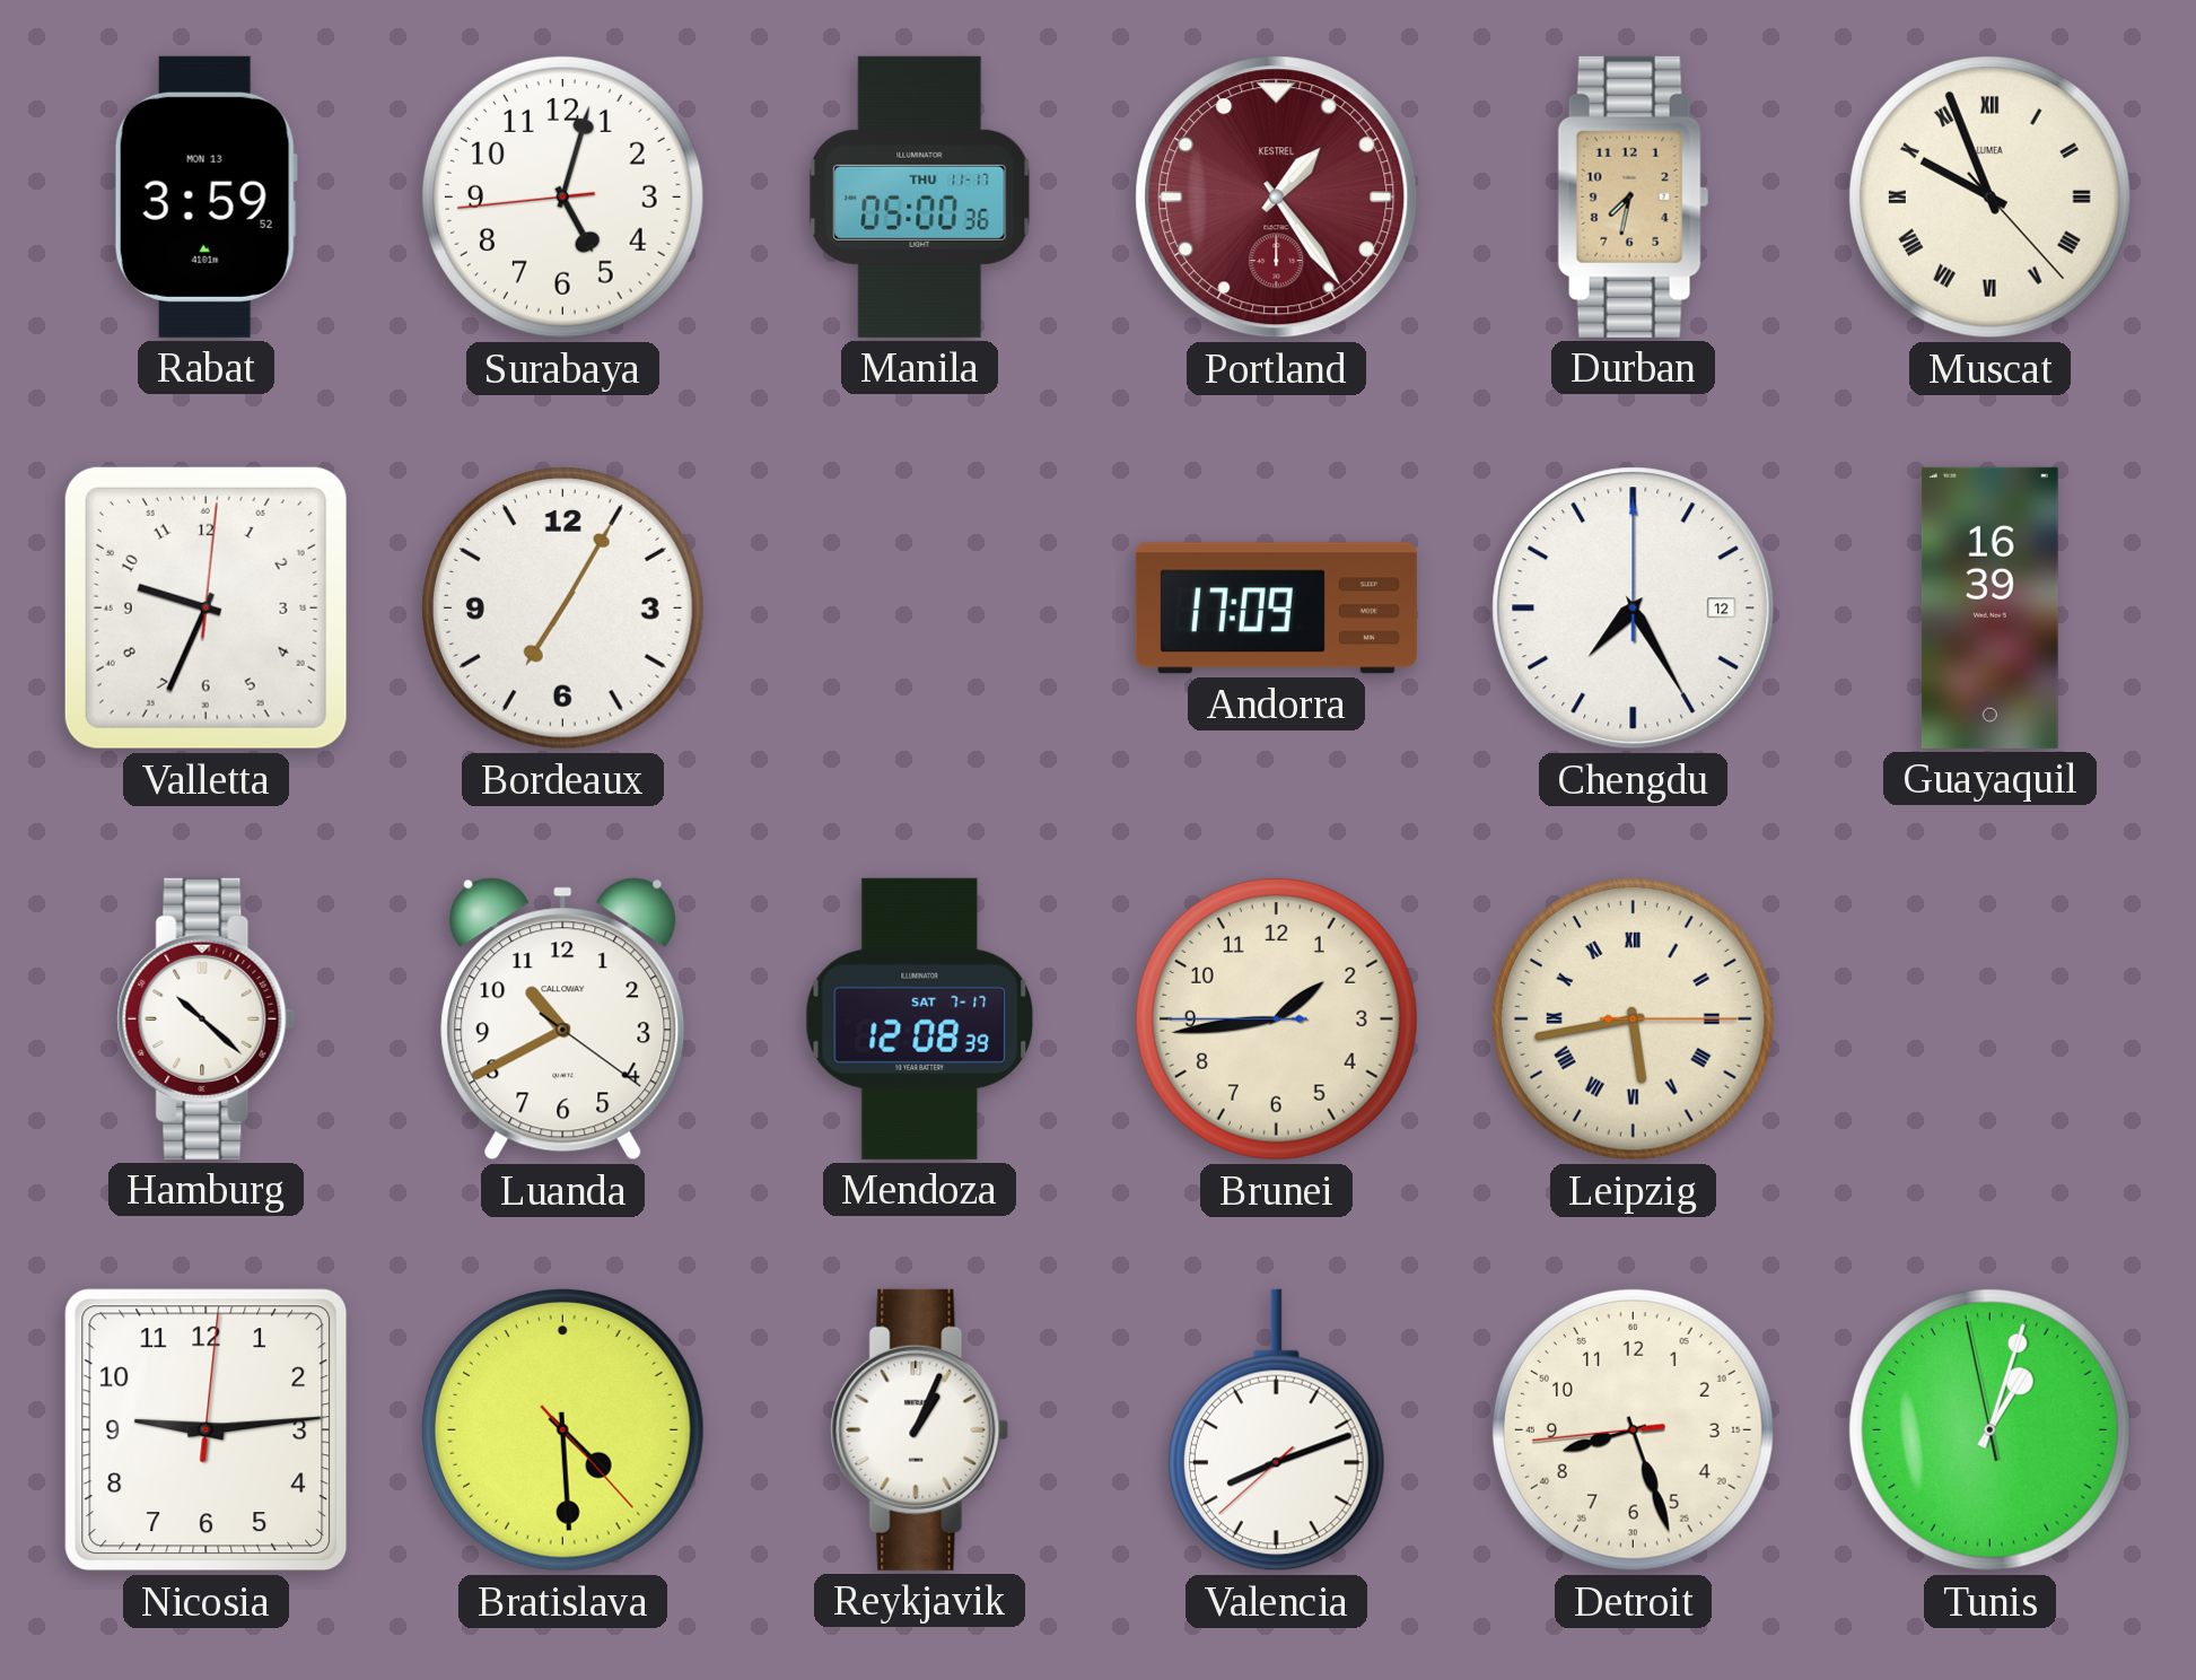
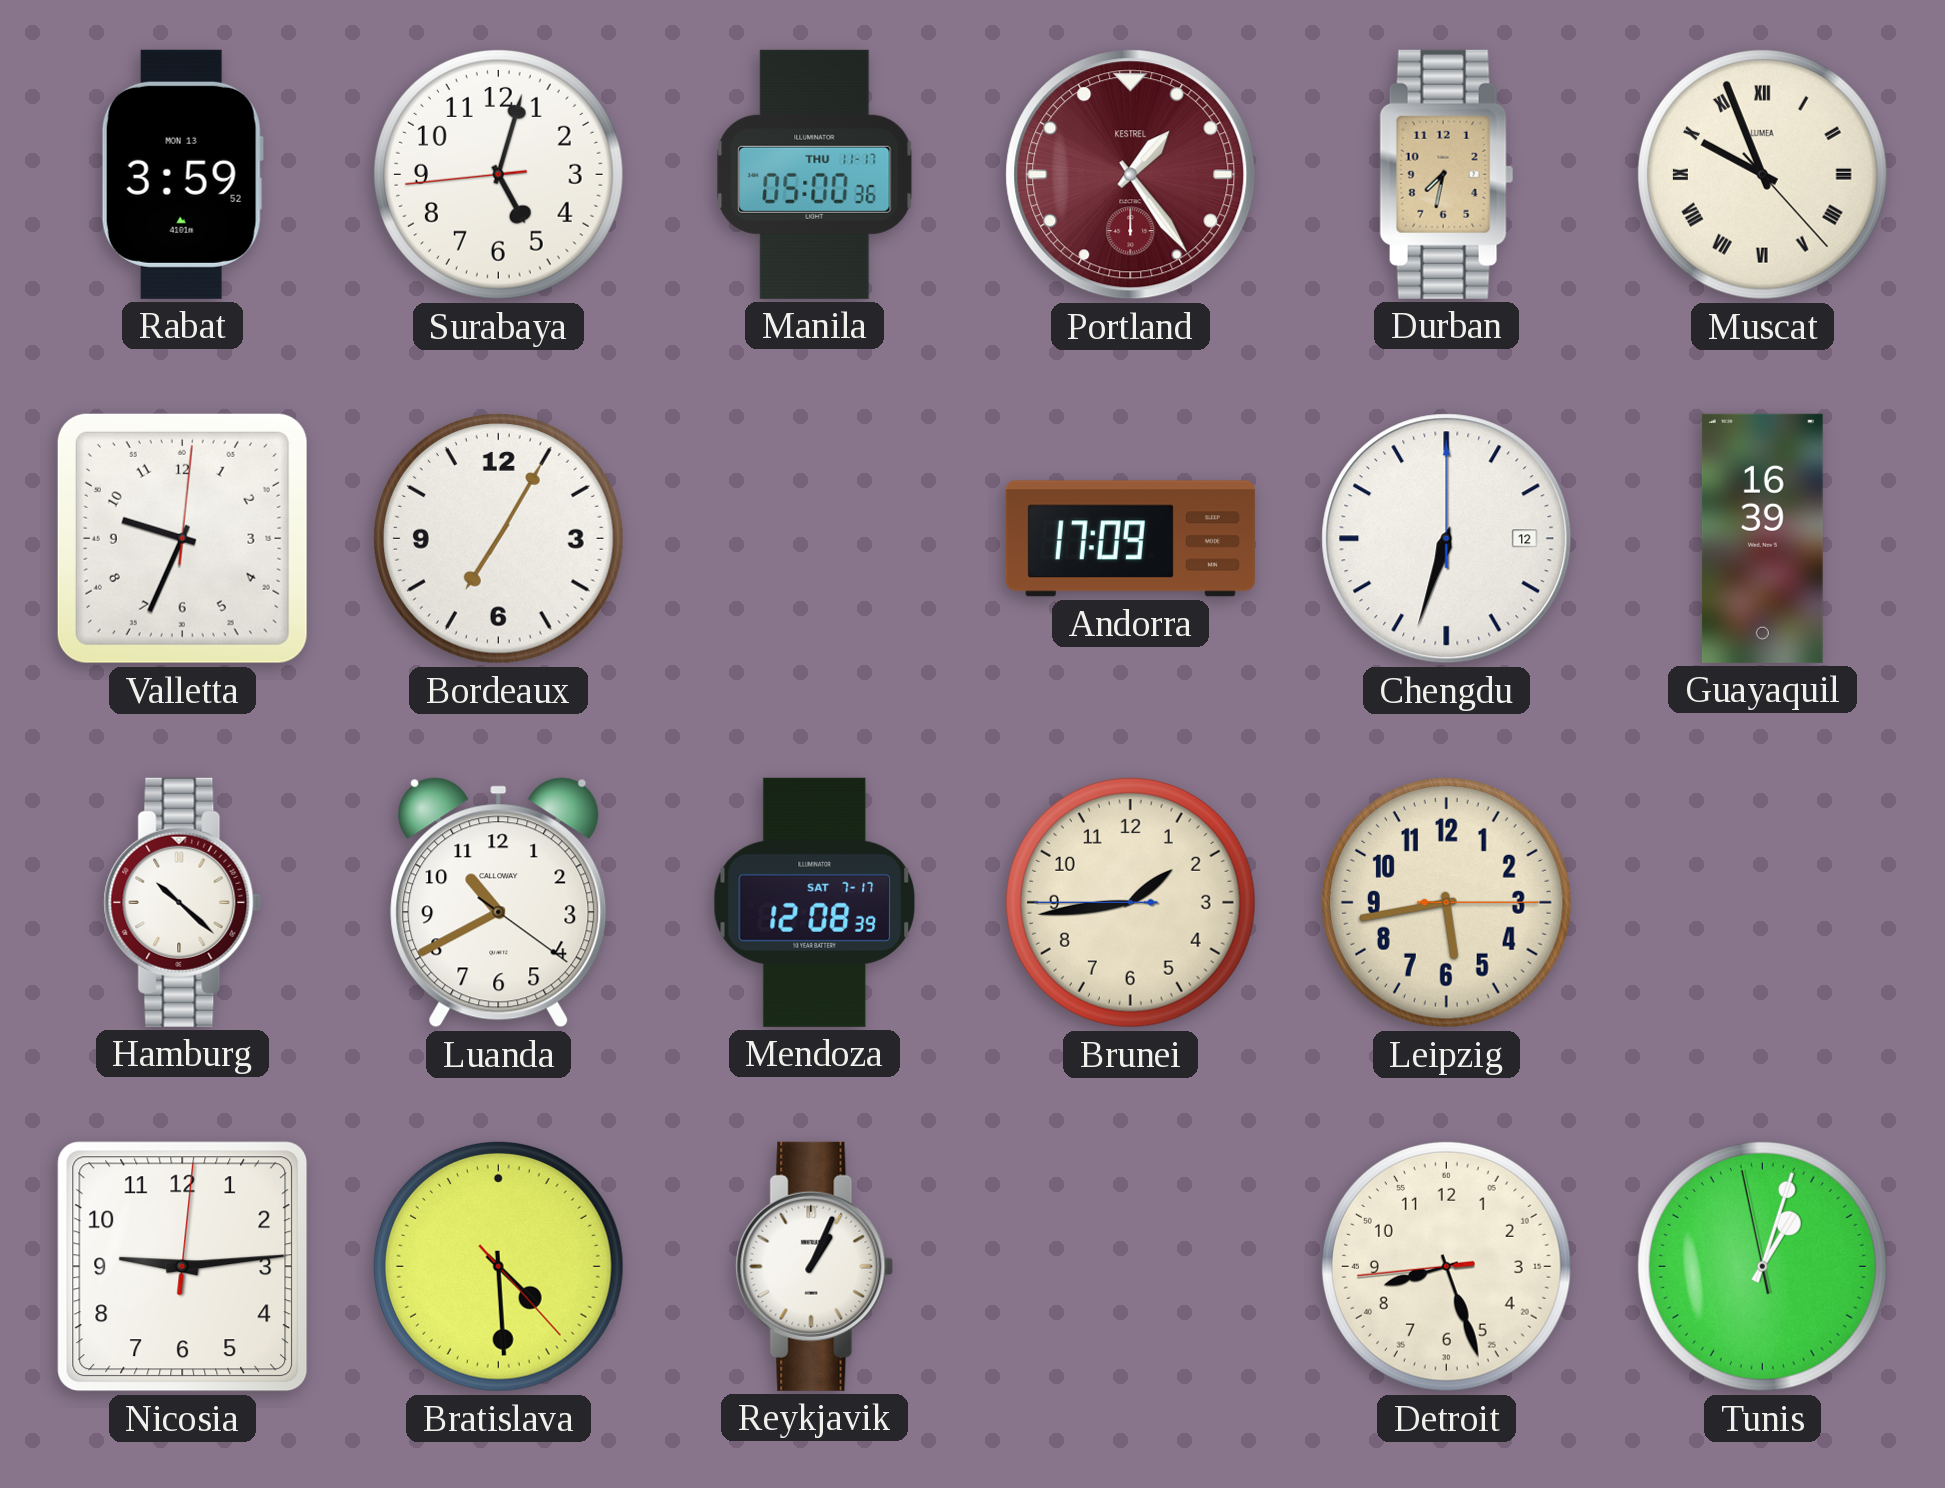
Chengdu: 7:25 -> 6:33 (1447, 539)
Leipzig numerals: Roman -> Arabic (1446, 902)
Valencia: 8:11 -> none (1276, 1430)
